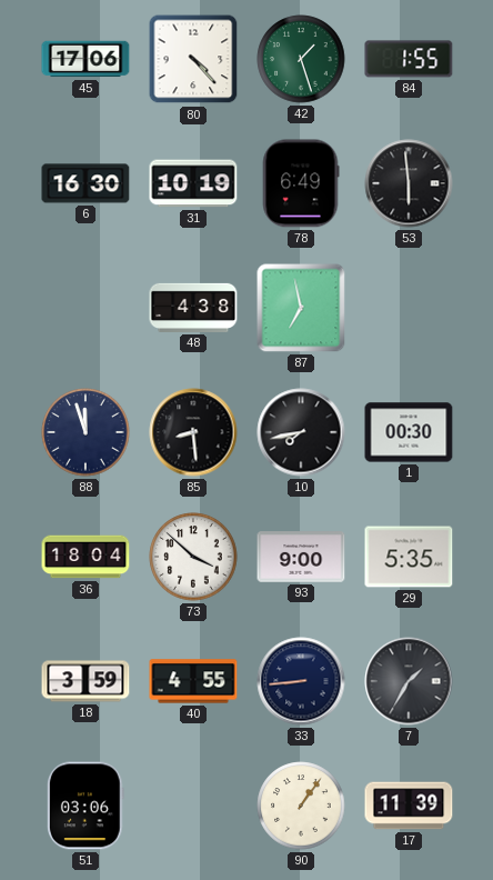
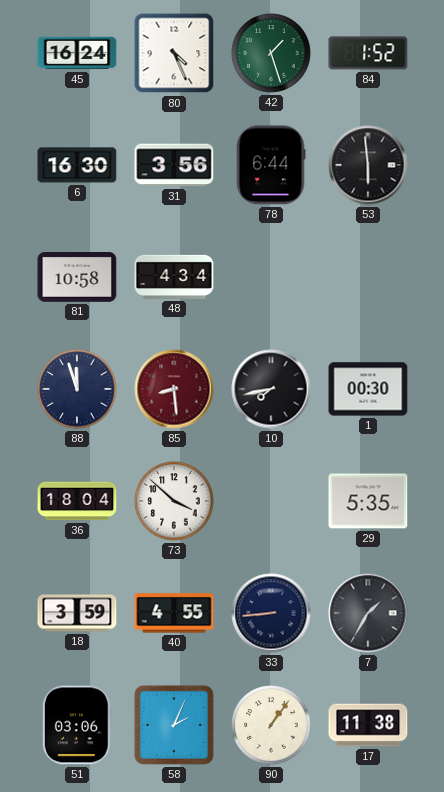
45: 17:06 -> 16:24 (77, 53)
80: 4:23 -> 4:26 (174, 53)
84: 1:55 -> 1:52 (368, 53)
31: 10:19 -> 3:56 (174, 165)
78: 6:49 -> 6:44 (271, 165)
81: none -> 10:58 (77, 278)
48: 4:38 -> 4:34 (174, 277)
87: 6:58 -> none (301, 308)
85 dial: black -> burgundy (174, 389)
93: 9:00 -> none (301, 557)
58: none -> 2:04 (174, 725)
17: 11:39 -> 11:38 (368, 725)
